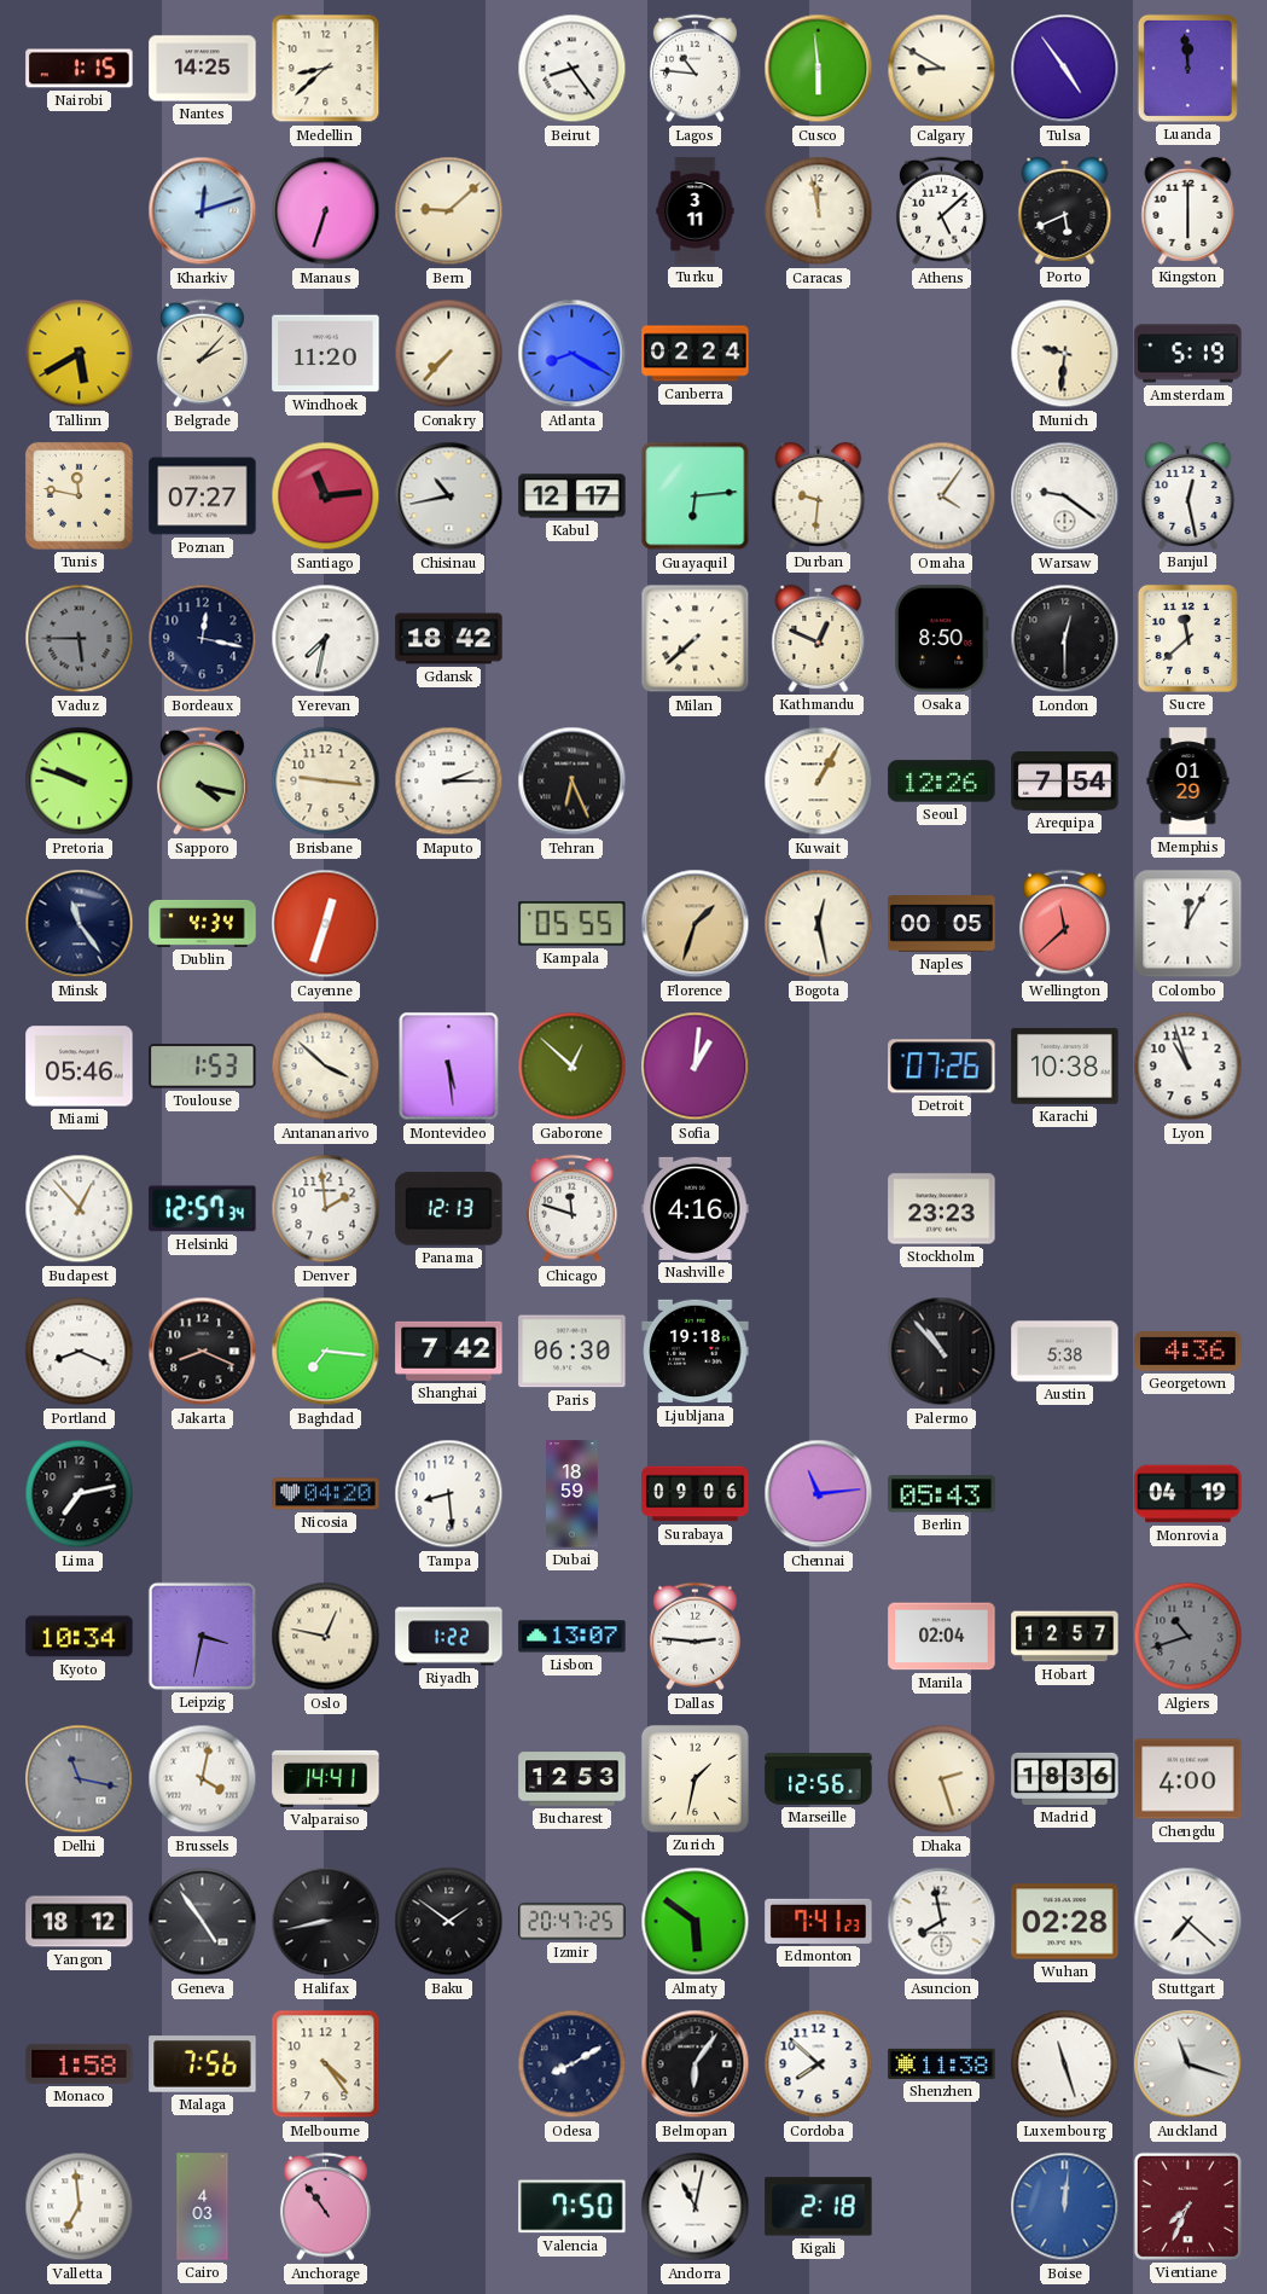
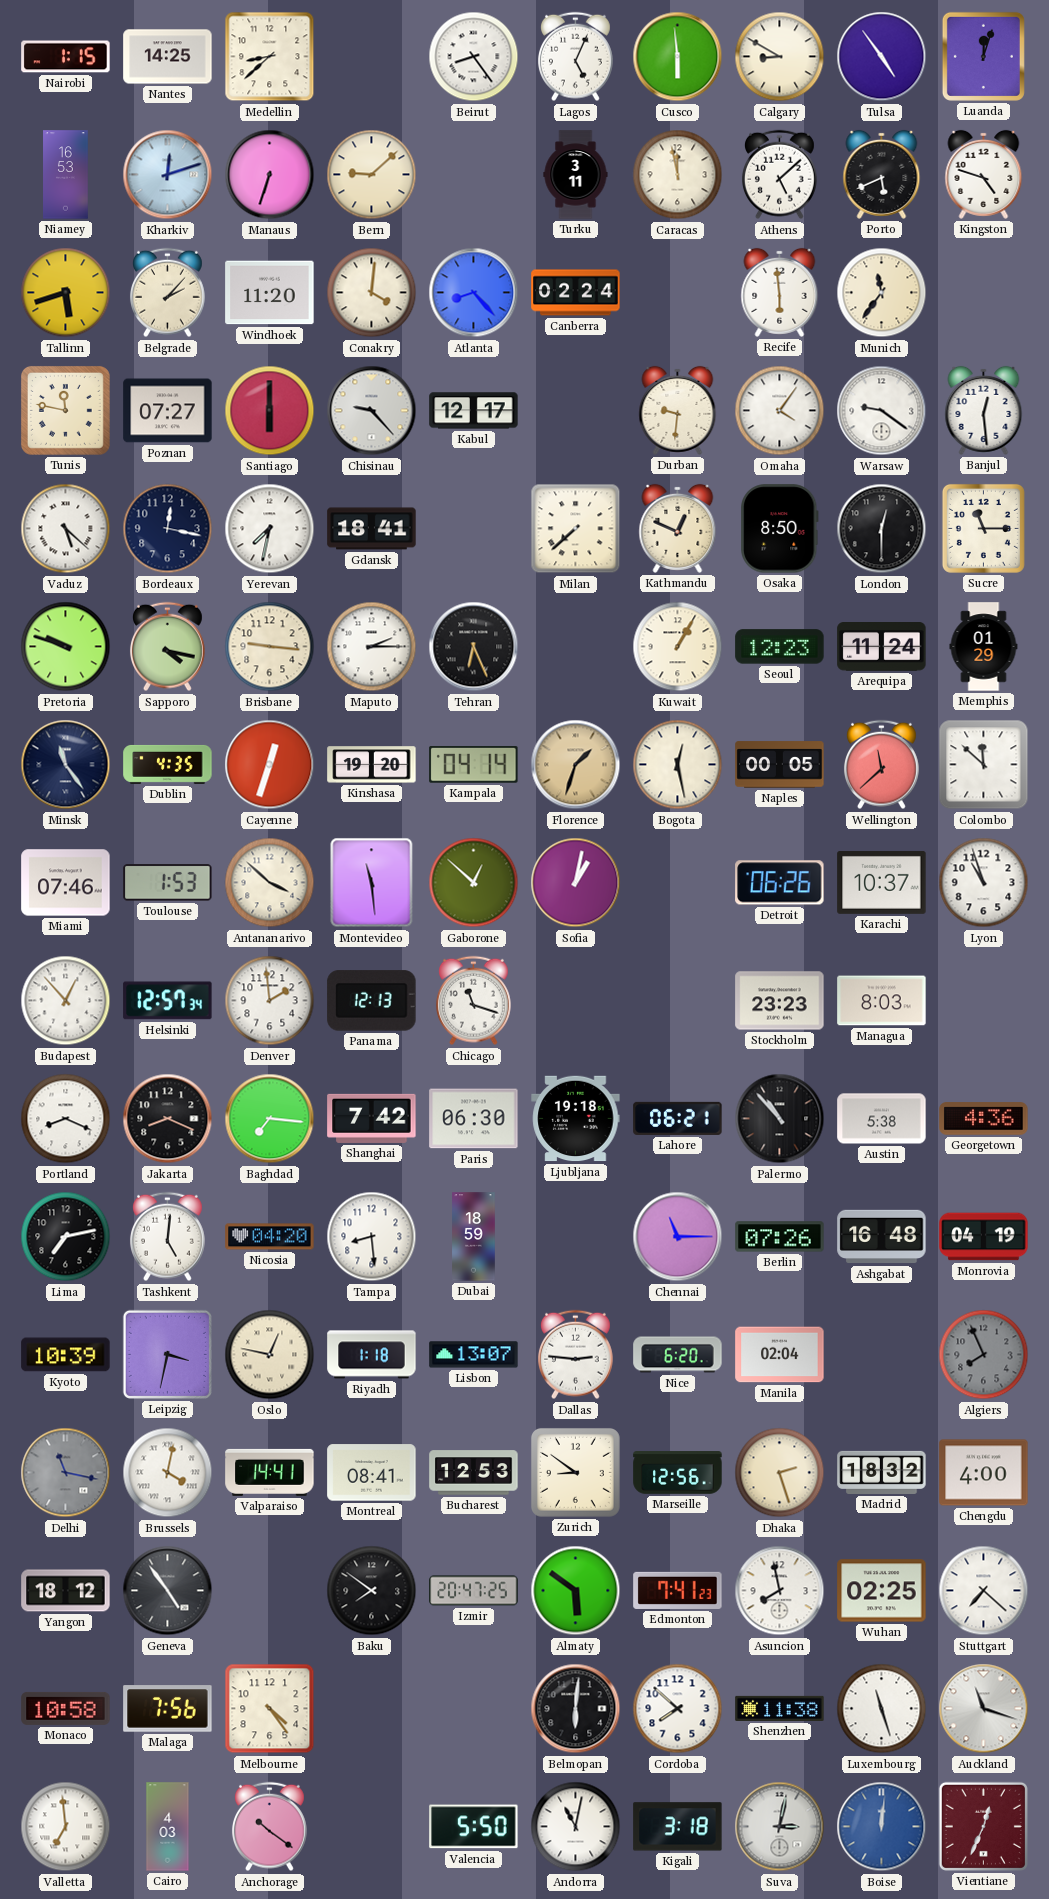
Lagos: 10:46 -> 5:04 (576, 57)
Luanda: 11:59 -> 12:03 (983, 56)
Niamey: none -> 16:53 (66, 175)
Kingston: 6:00 -> 4:48 (984, 174)
Tallinn: 5:40 -> 5:42 (66, 293)
Conakry: 7:37 -> 4:01 (372, 293)
Atlanta: 8:20 -> 8:23 (474, 293)
Recife: none -> 5:59 (780, 292)
Munich: 9:31 -> 11:36 (882, 293)
Amsterdam: 5:19 -> none (1188, 354)
Santiago: 11:14 -> 6:00 (270, 411)
Chisinau: 10:43 -> 9:23 (372, 411)
Guayaquil: 6:14 -> none (696, 496)
Banjul: 12:28 -> 12:29 (984, 410)
Vaduz: 5:45 -> 5:22 (66, 529)
Vaduz dial: grey -> white (66, 529)
Gdansk: 18:42 -> 18:41 (372, 529)
Sucre: 11:38 -> 11:15 (983, 528)
Seoul: 12:26 -> 12:23 (780, 647)
Arequipa: 7:54 -> 11:24 (882, 647)
Dublin: 4:34 -> 4:35 (168, 764)
Kinshasa: none -> 19:20 (372, 765)
Kampala: 05:55 -> 04:14 (474, 765)
Colombo: 12:05 -> 11:52 (984, 765)
Miami: 05:46 -> 07:46 (66, 883)
Montevideo: 5:29 -> 11:29 (372, 883)
Sofia: 1:01 -> 1:02 (576, 883)
Detroit: 07:26 -> 06:26 (780, 883)
Karachi: 10:38 -> 10:37 (882, 882)
Chicago: 11:48 -> 11:18 (474, 1001)
Nashville: 4:16 -> none (696, 1208)
Managua: none -> 8:03 (882, 1001)
Lahore: none -> 06:21 (678, 1118)
Tashkent: none -> 5:01 (168, 1237)
Surabaya: 09:06 -> none (696, 1494)
Chennai: 11:14 -> 11:15 (678, 1237)
Berlin: 05:43 -> 07:26 (780, 1237)
Ashgabat: none -> 16:48 (882, 1237)
Kyoto: 10:34 -> 10:39 (66, 1355)
Riyadh: 1:22 -> 1:18 (372, 1355)
Nice: none -> 6:20 (678, 1355)
Hobart: 12:57 -> none (1065, 1637)
Algiers: 10:42 -> 7:56 (984, 1355)
Montreal: none -> 08:41 (372, 1473)
Zurich: 1:32 -> 8:51 (575, 1472)
Madrid: 18:36 -> 18:32 (882, 1472)
Halifax: 8:43 -> none (326, 1922)
Baku: 1:51 -> 7:51 (372, 1591)
Wuhan: 02:28 -> 02:25 (882, 1591)
Monaco: 1:58 -> 10:58 (66, 1708)
Odesa: 8:10 -> none (573, 2064)
Belmopan: 6:06 -> 6:01 (576, 1709)
Anchorage: 10:54 -> 10:21 (270, 1827)
Valencia: 7:50 -> 5:50 (474, 1827)
Kigali: 2:18 -> 3:18 (678, 1827)
Suva: none -> 3:02 (780, 1827)
Vientiane: 7:34 -> 12:34 (983, 1826)
